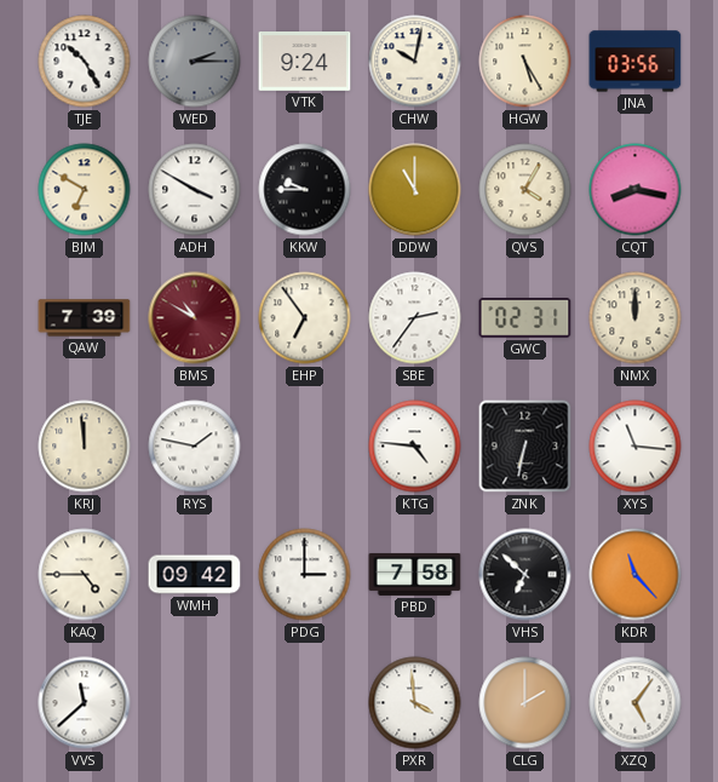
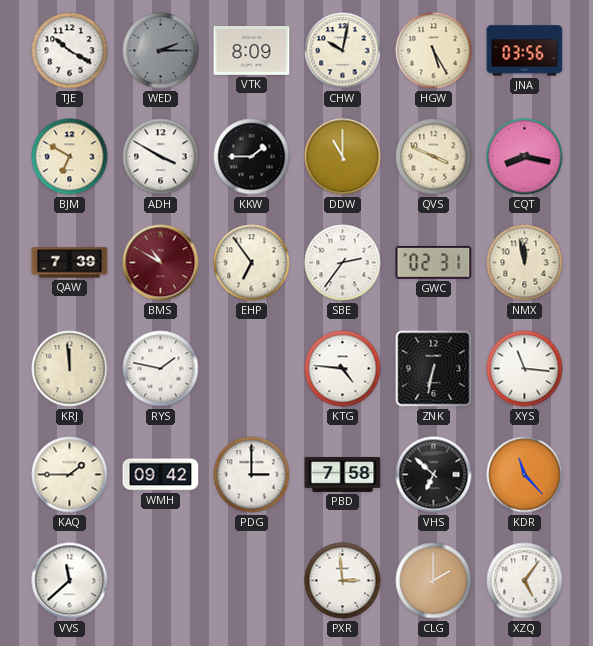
TJE: 10:25 -> 10:20 (70, 51)
VTK: 9:24 -> 8:09 (252, 51)
KKW: 9:45 -> 1:45 (252, 157)
QVS: 4:05 -> 3:49 (434, 157)
NMX: 12:00 -> 11:58 (525, 263)
KAQ: 4:45 -> 1:45 (70, 475)
PXR: 3:59 -> 2:59 (343, 581)
